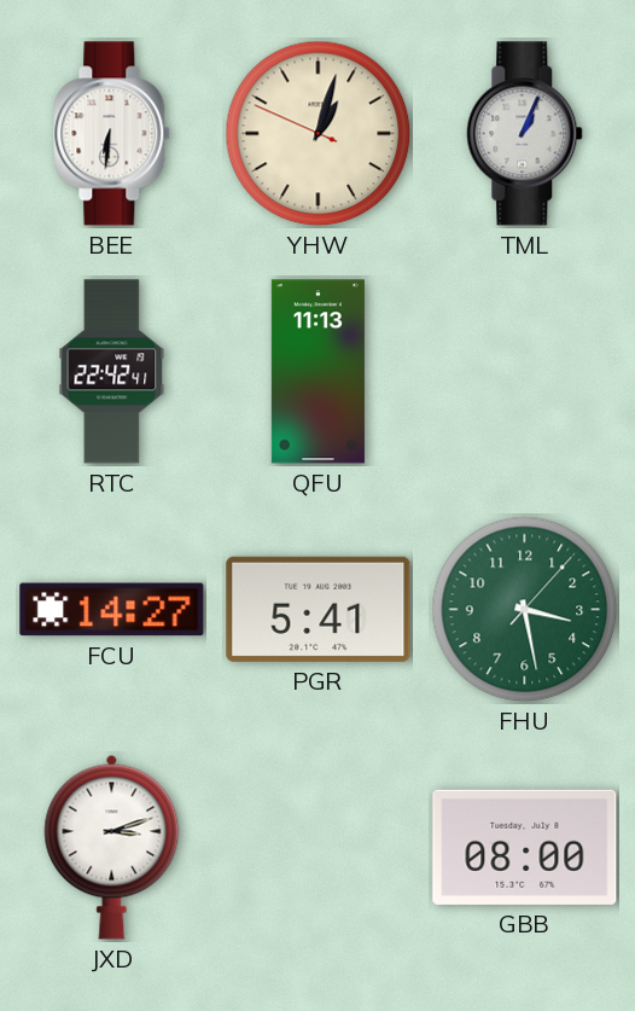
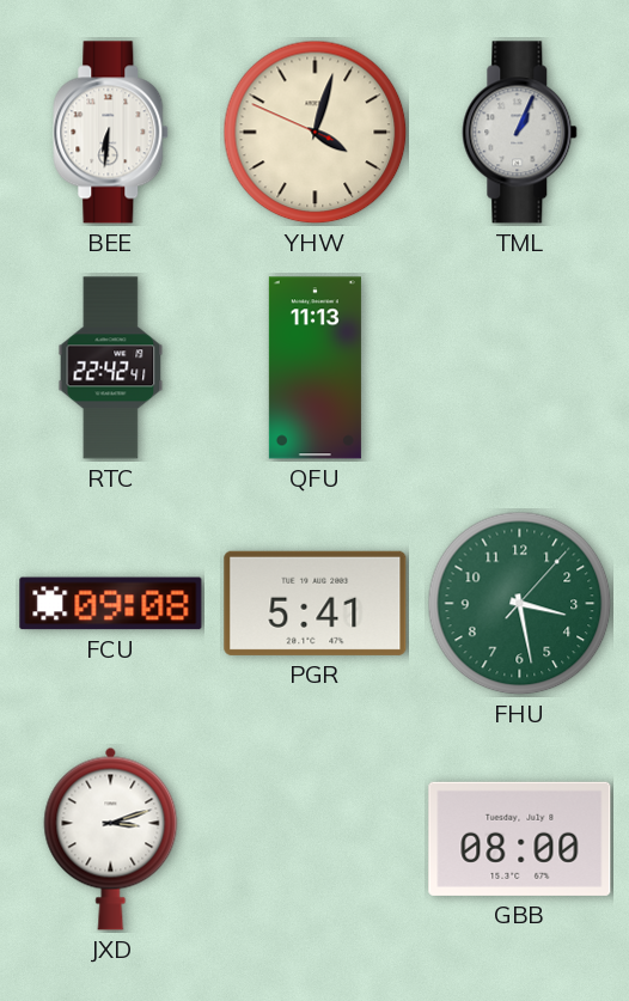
YHW: 1:02 -> 4:02 (316, 133)
FCU: 14:27 -> 09:08 (111, 604)
